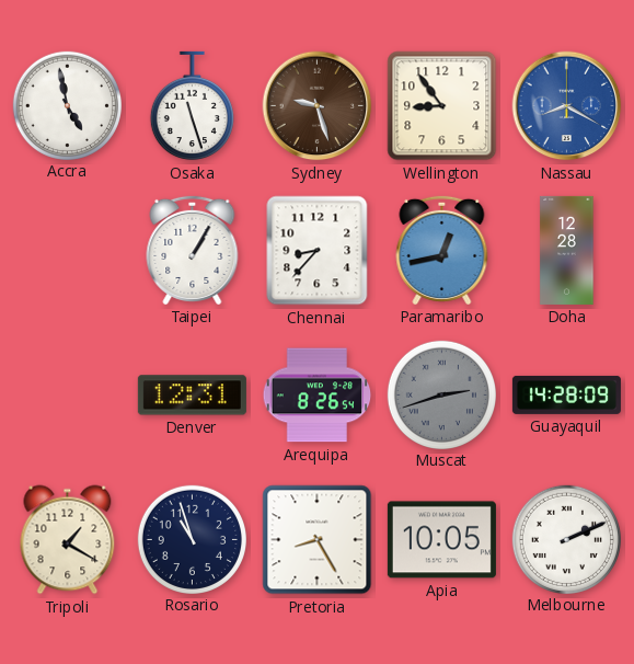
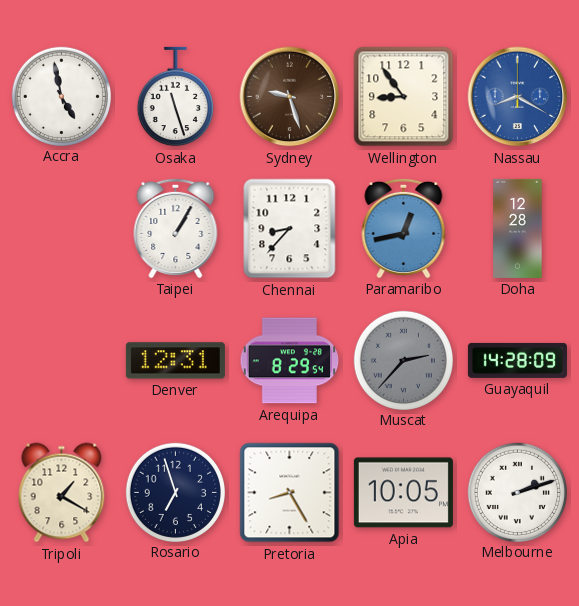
Arequipa: 8:26 -> 8:29 (290, 361)
Muscat: 2:42 -> 2:37 (403, 360)
Rosario: 10:57 -> 6:57 (175, 492)
Melbourne: 2:11 -> 2:12 (517, 492)
